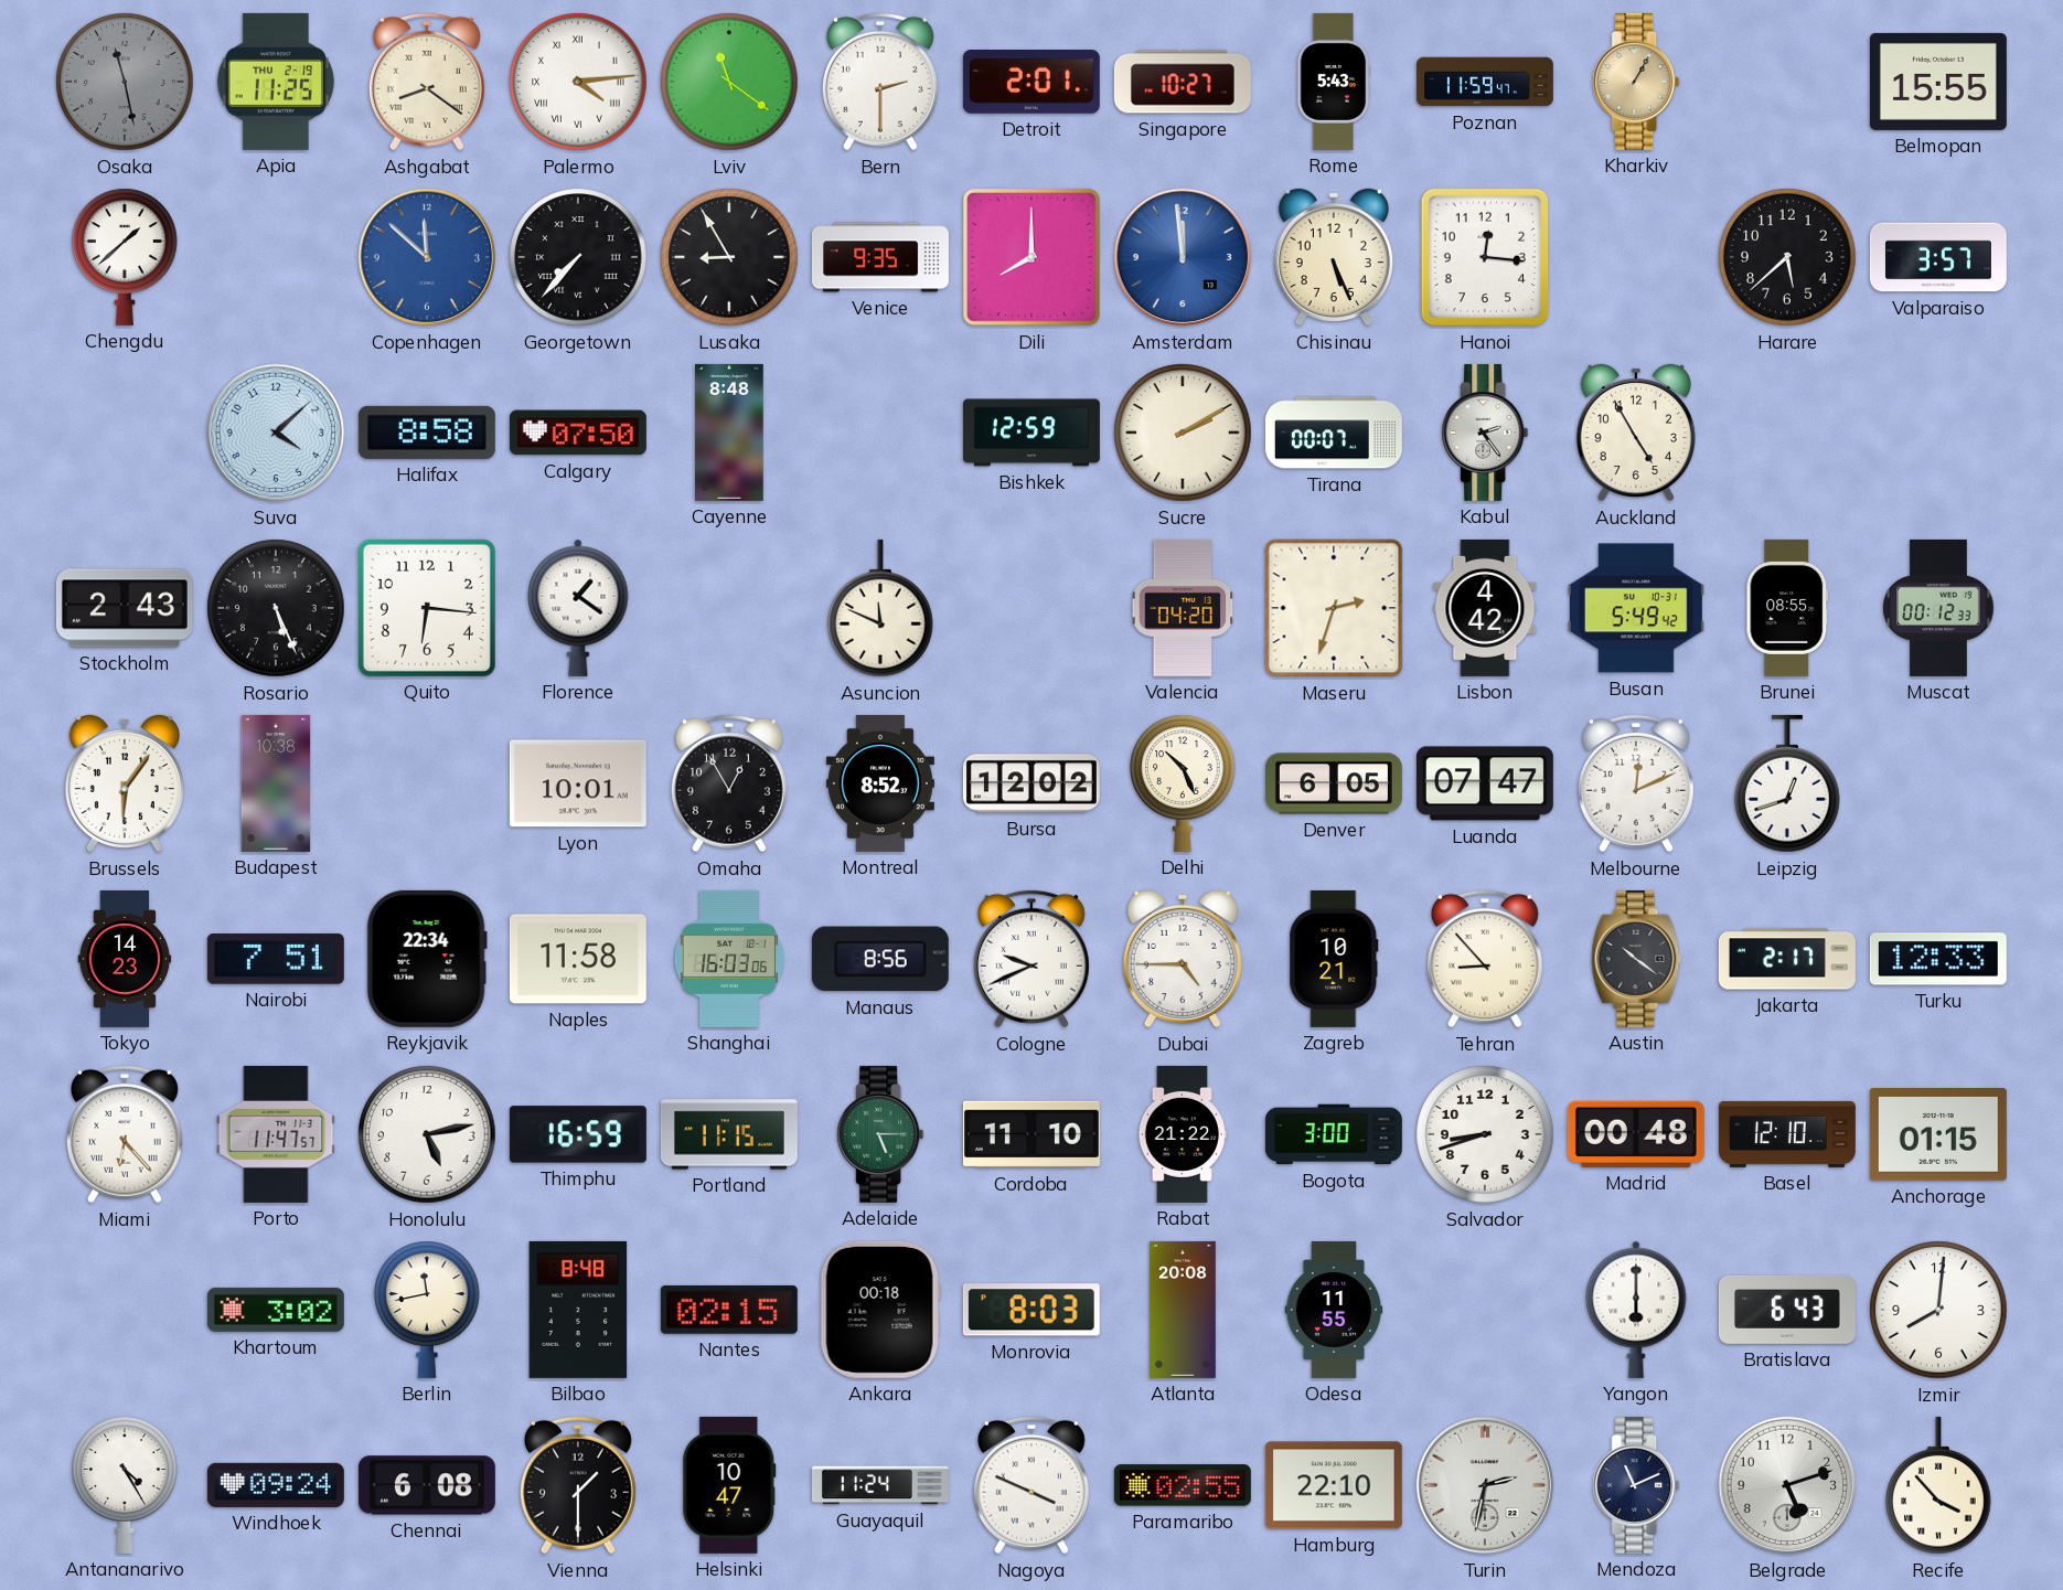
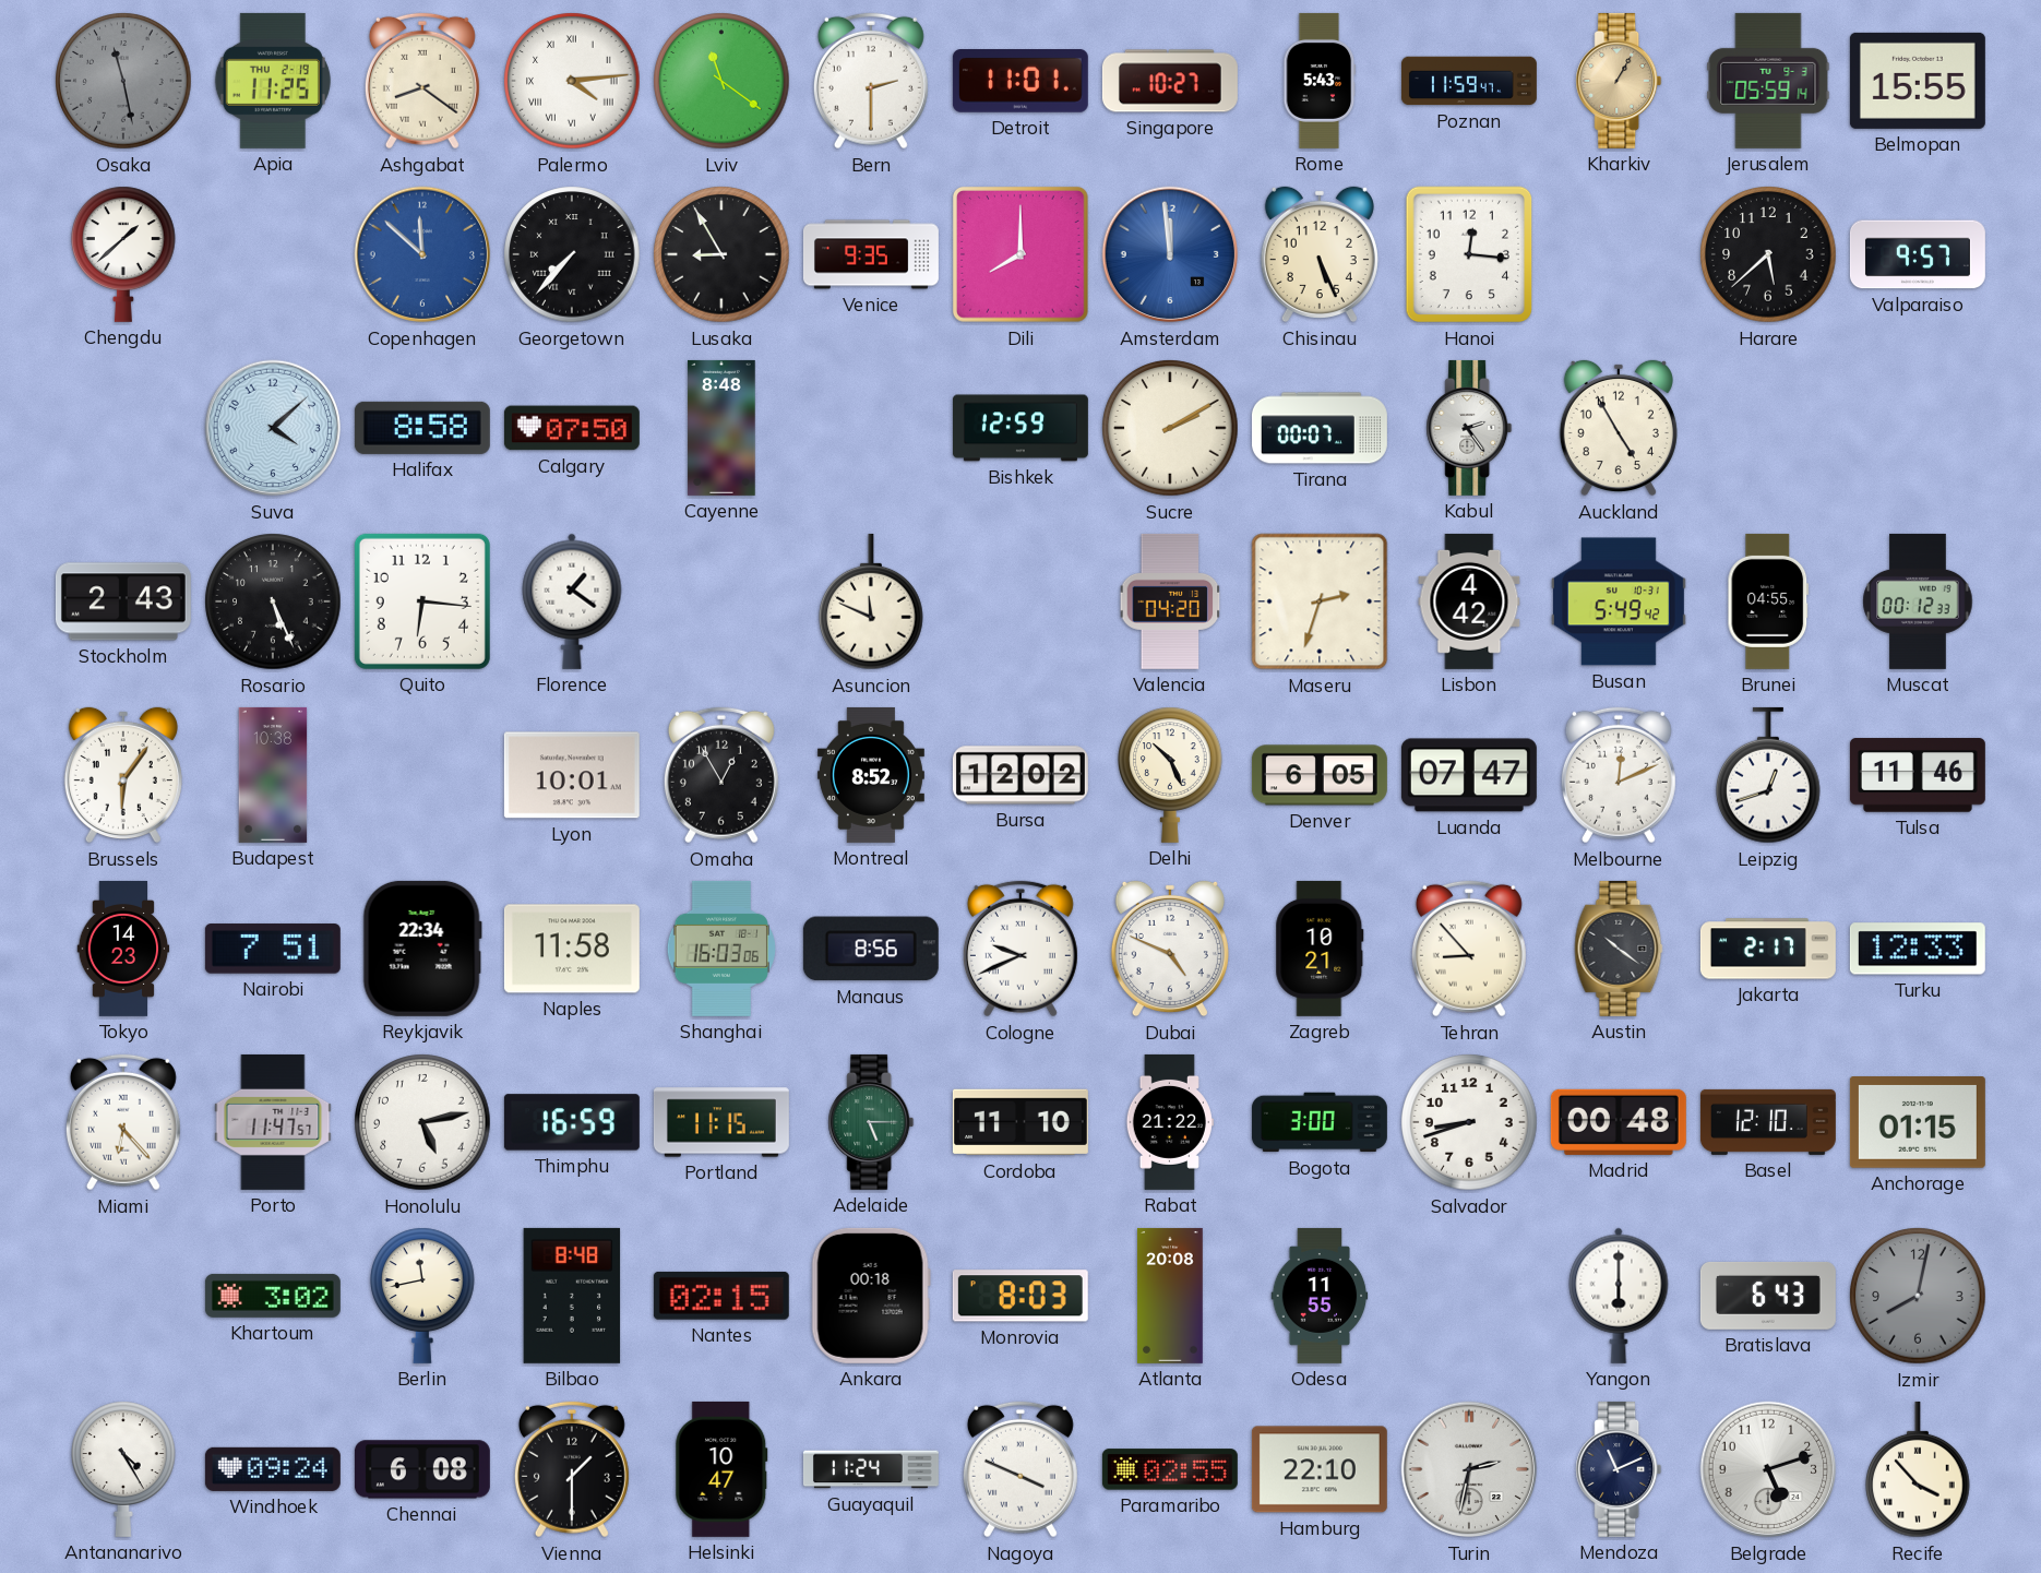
Detroit: 2:01 -> 11:01 (1021, 82)
Jerusalem: none -> 05:59 (1768, 81)
Valparaiso: 3:57 -> 9:57 (1918, 254)
Brunei: 08:55 -> 04:55 (1768, 601)
Tulsa: none -> 11:46 (1918, 775)
Dubai: 4:45 -> 4:49 (1170, 949)
Izmir: 8:01 -> 8:02 (1918, 1296)
Izmir dial: white -> grey (1918, 1296)
